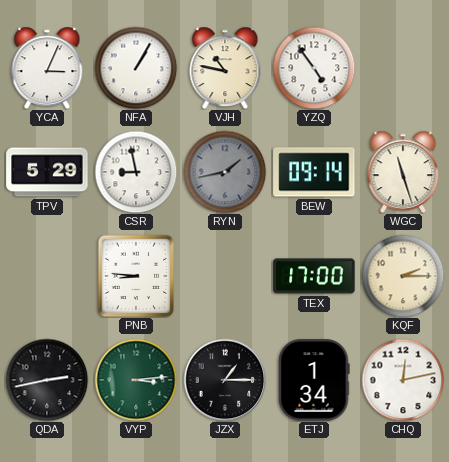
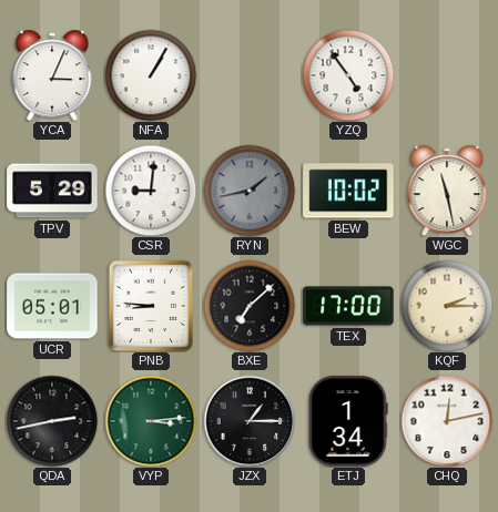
VJH: 10:47 -> none (225, 68)
CSR: 8:58 -> 9:01 (151, 191)
BEW: 09:14 -> 10:02 (348, 191)
WGC: 11:27 -> 11:28 (447, 191)
UCR: none -> 05:01 (52, 306)
BXE: none -> 7:08 (250, 306)
